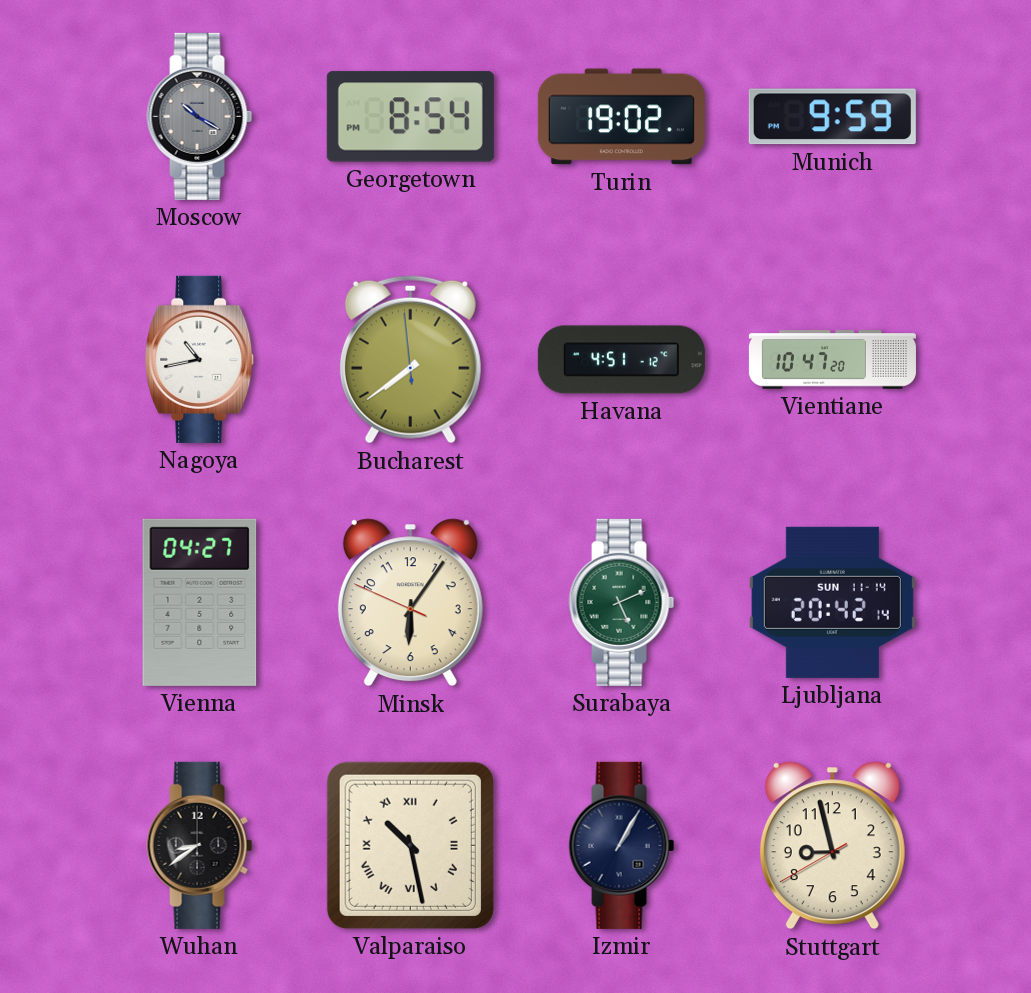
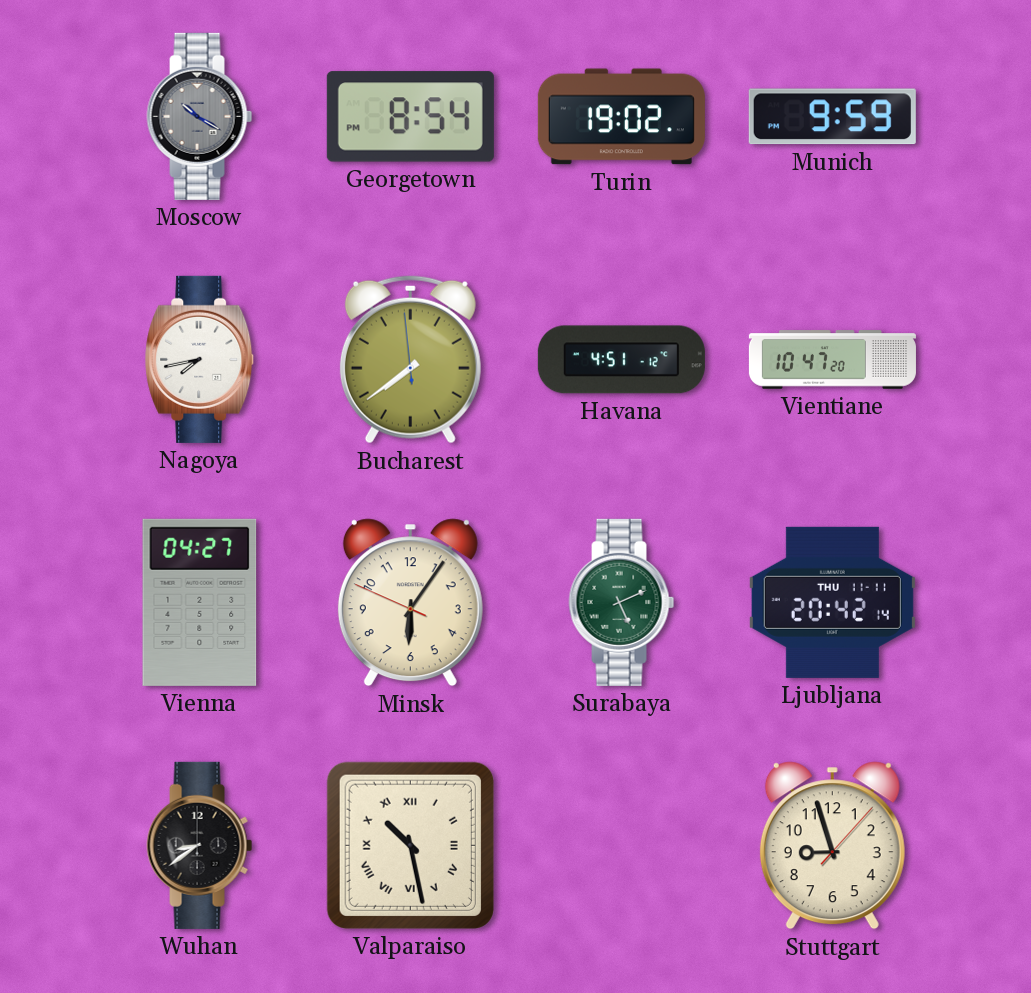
Nagoya: 10:43 -> 7:43 (200, 359)
Ljubljana date: SUN 11-14 -> THU 11-11 (832, 602)
Izmir: 1:05 -> none (622, 845)
Stuttgart: 8:57:40 -> 8:57:07 (832, 846)
